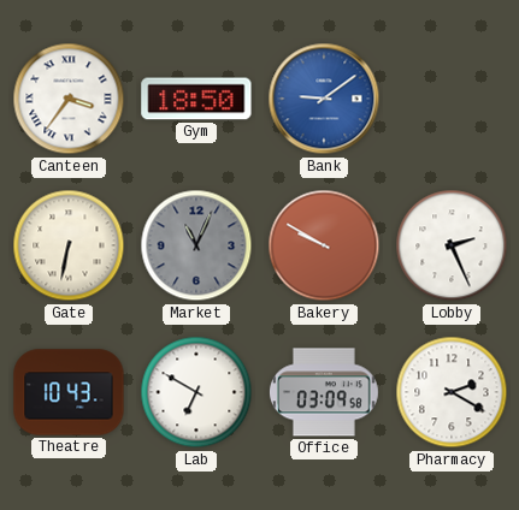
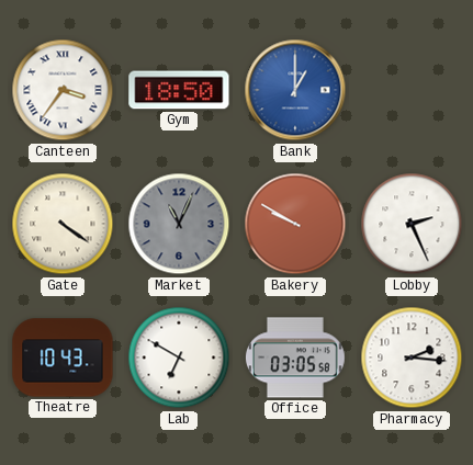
Bank: 9:09 -> 1:00 (295, 90)
Gate: 6:32 -> 4:21 (63, 224)
Office: 03:09 -> 03:05 (295, 358)
Pharmacy: 2:20 -> 2:16 (412, 358)
